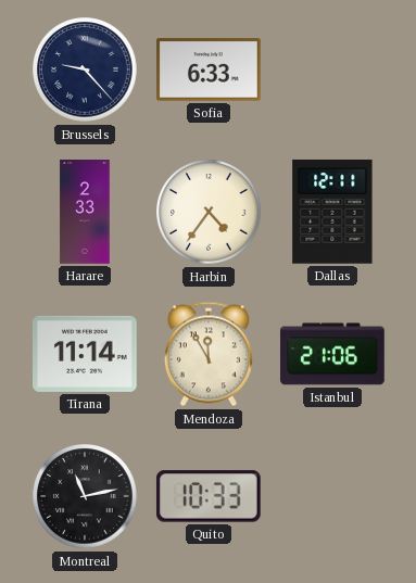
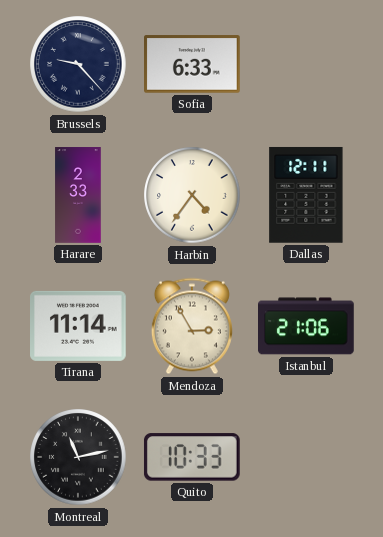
Mendoza: 11:55 -> 2:55 (192, 326)
